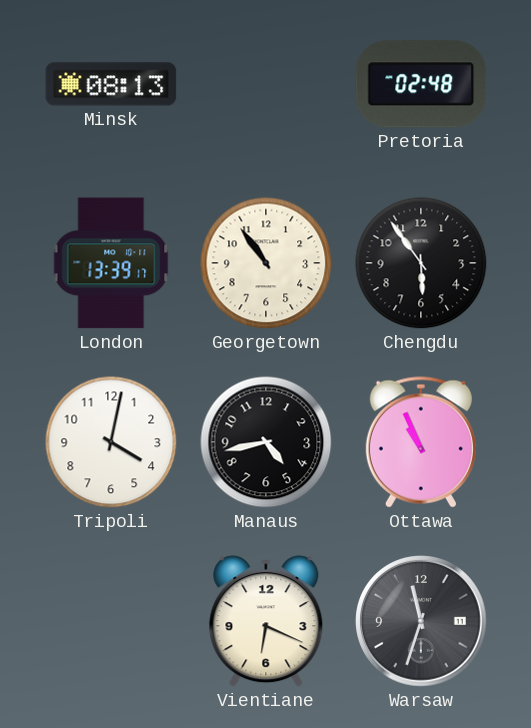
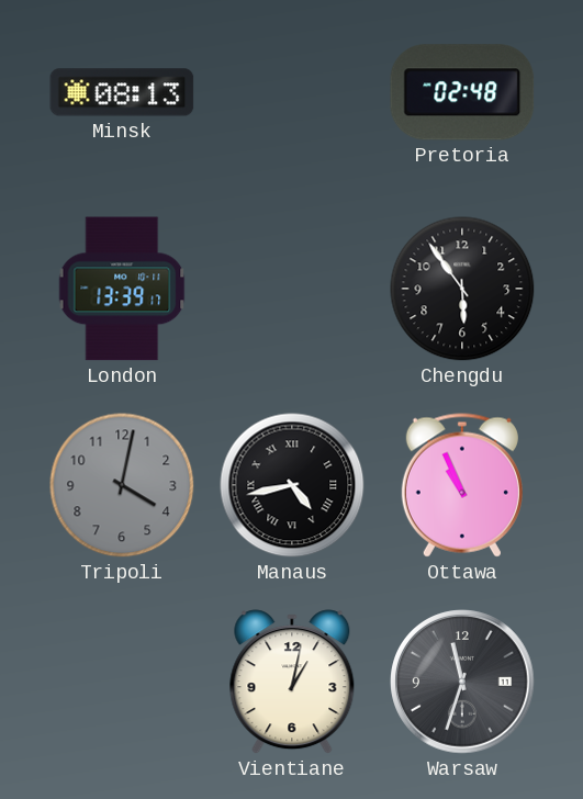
Georgetown: 10:54 -> none (266, 263)
Tripoli dial: white -> grey (122, 485)
Manaus numerals: Arabic -> Roman (292, 485)
Vientiane: 6:19 -> 1:02 (292, 682)
